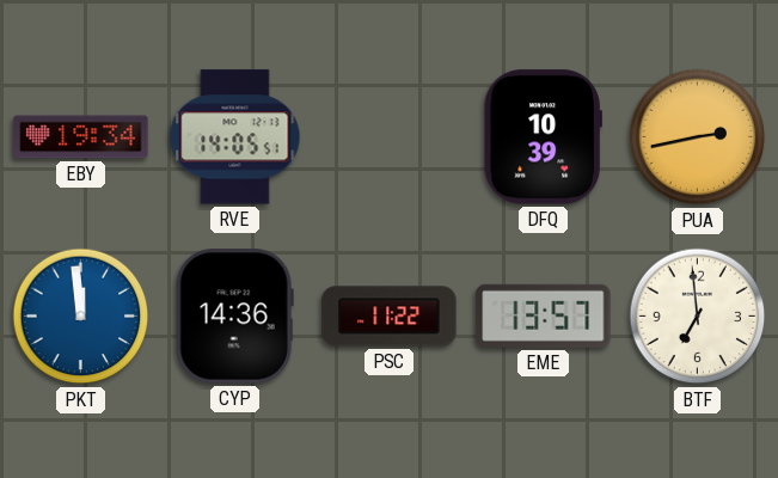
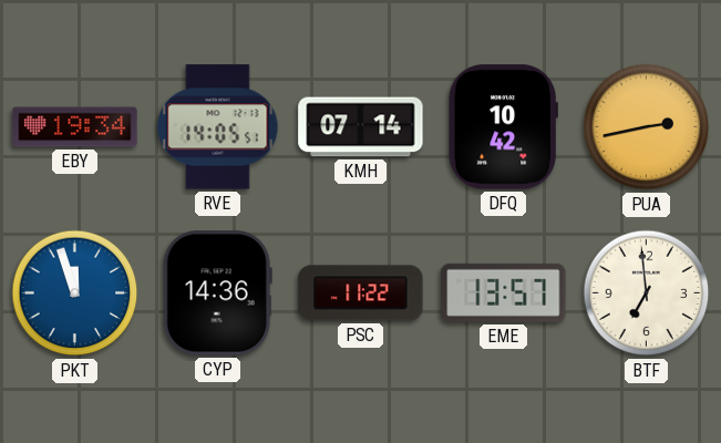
KMH: none -> 07:14 (361, 127)
DFQ: 10:39 -> 10:42 (503, 127)
PKT: 11:59 -> 11:57 (75, 293)
